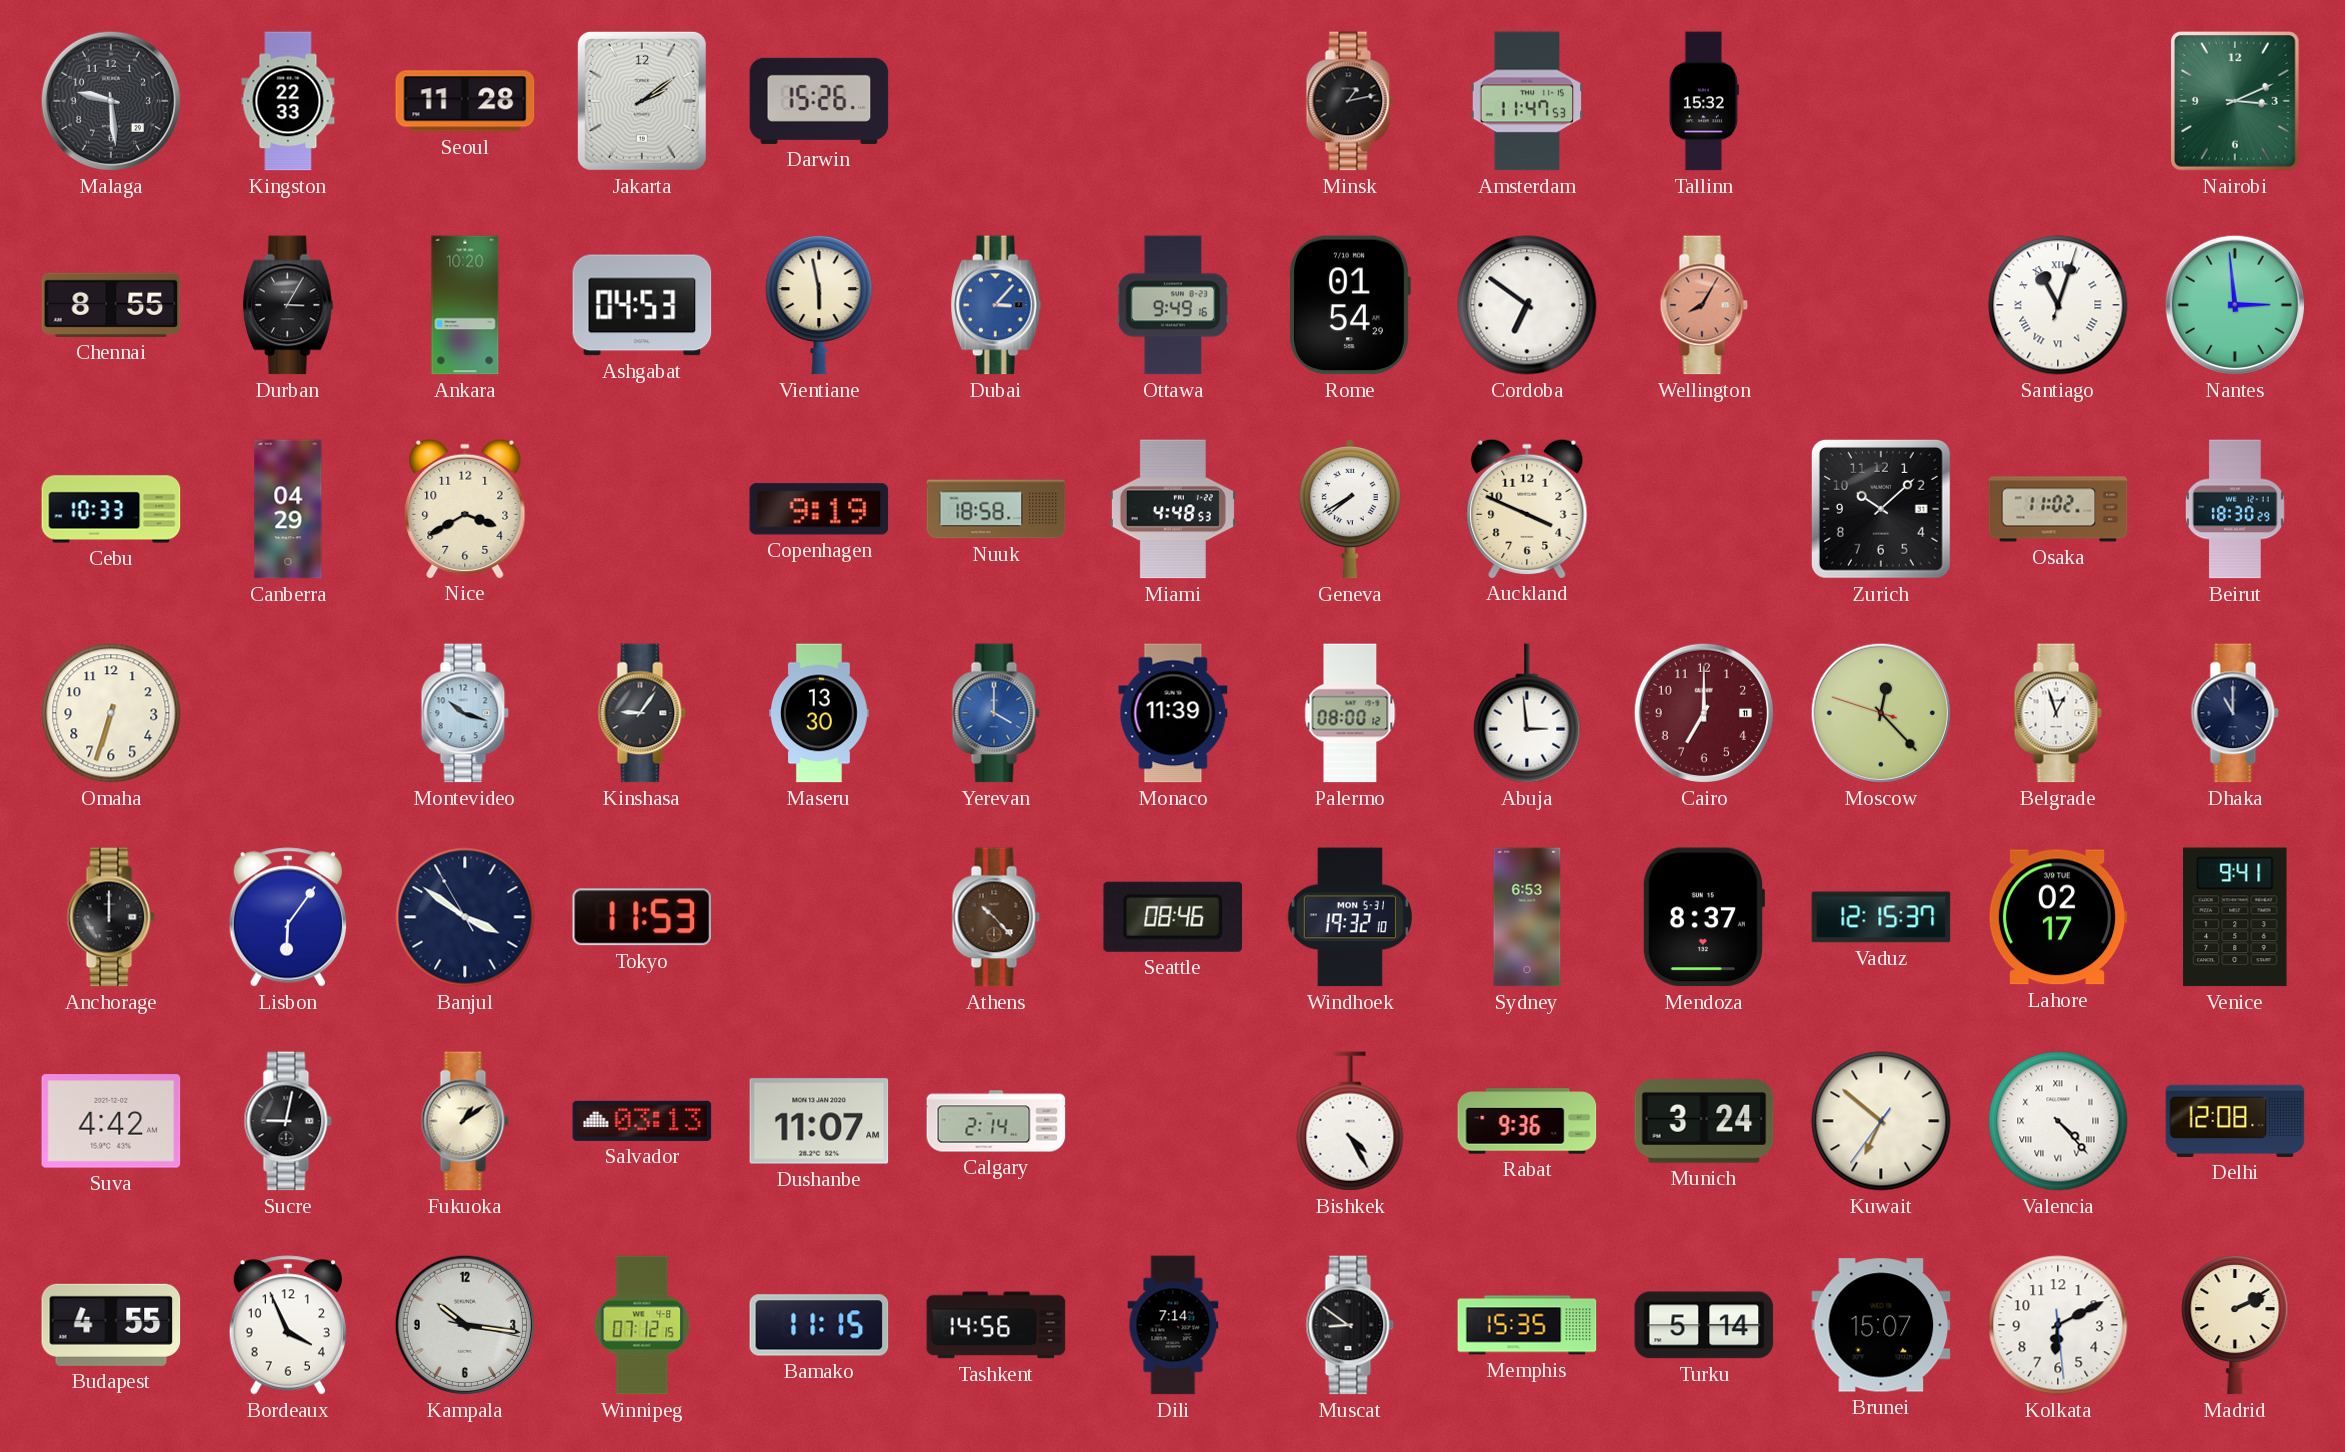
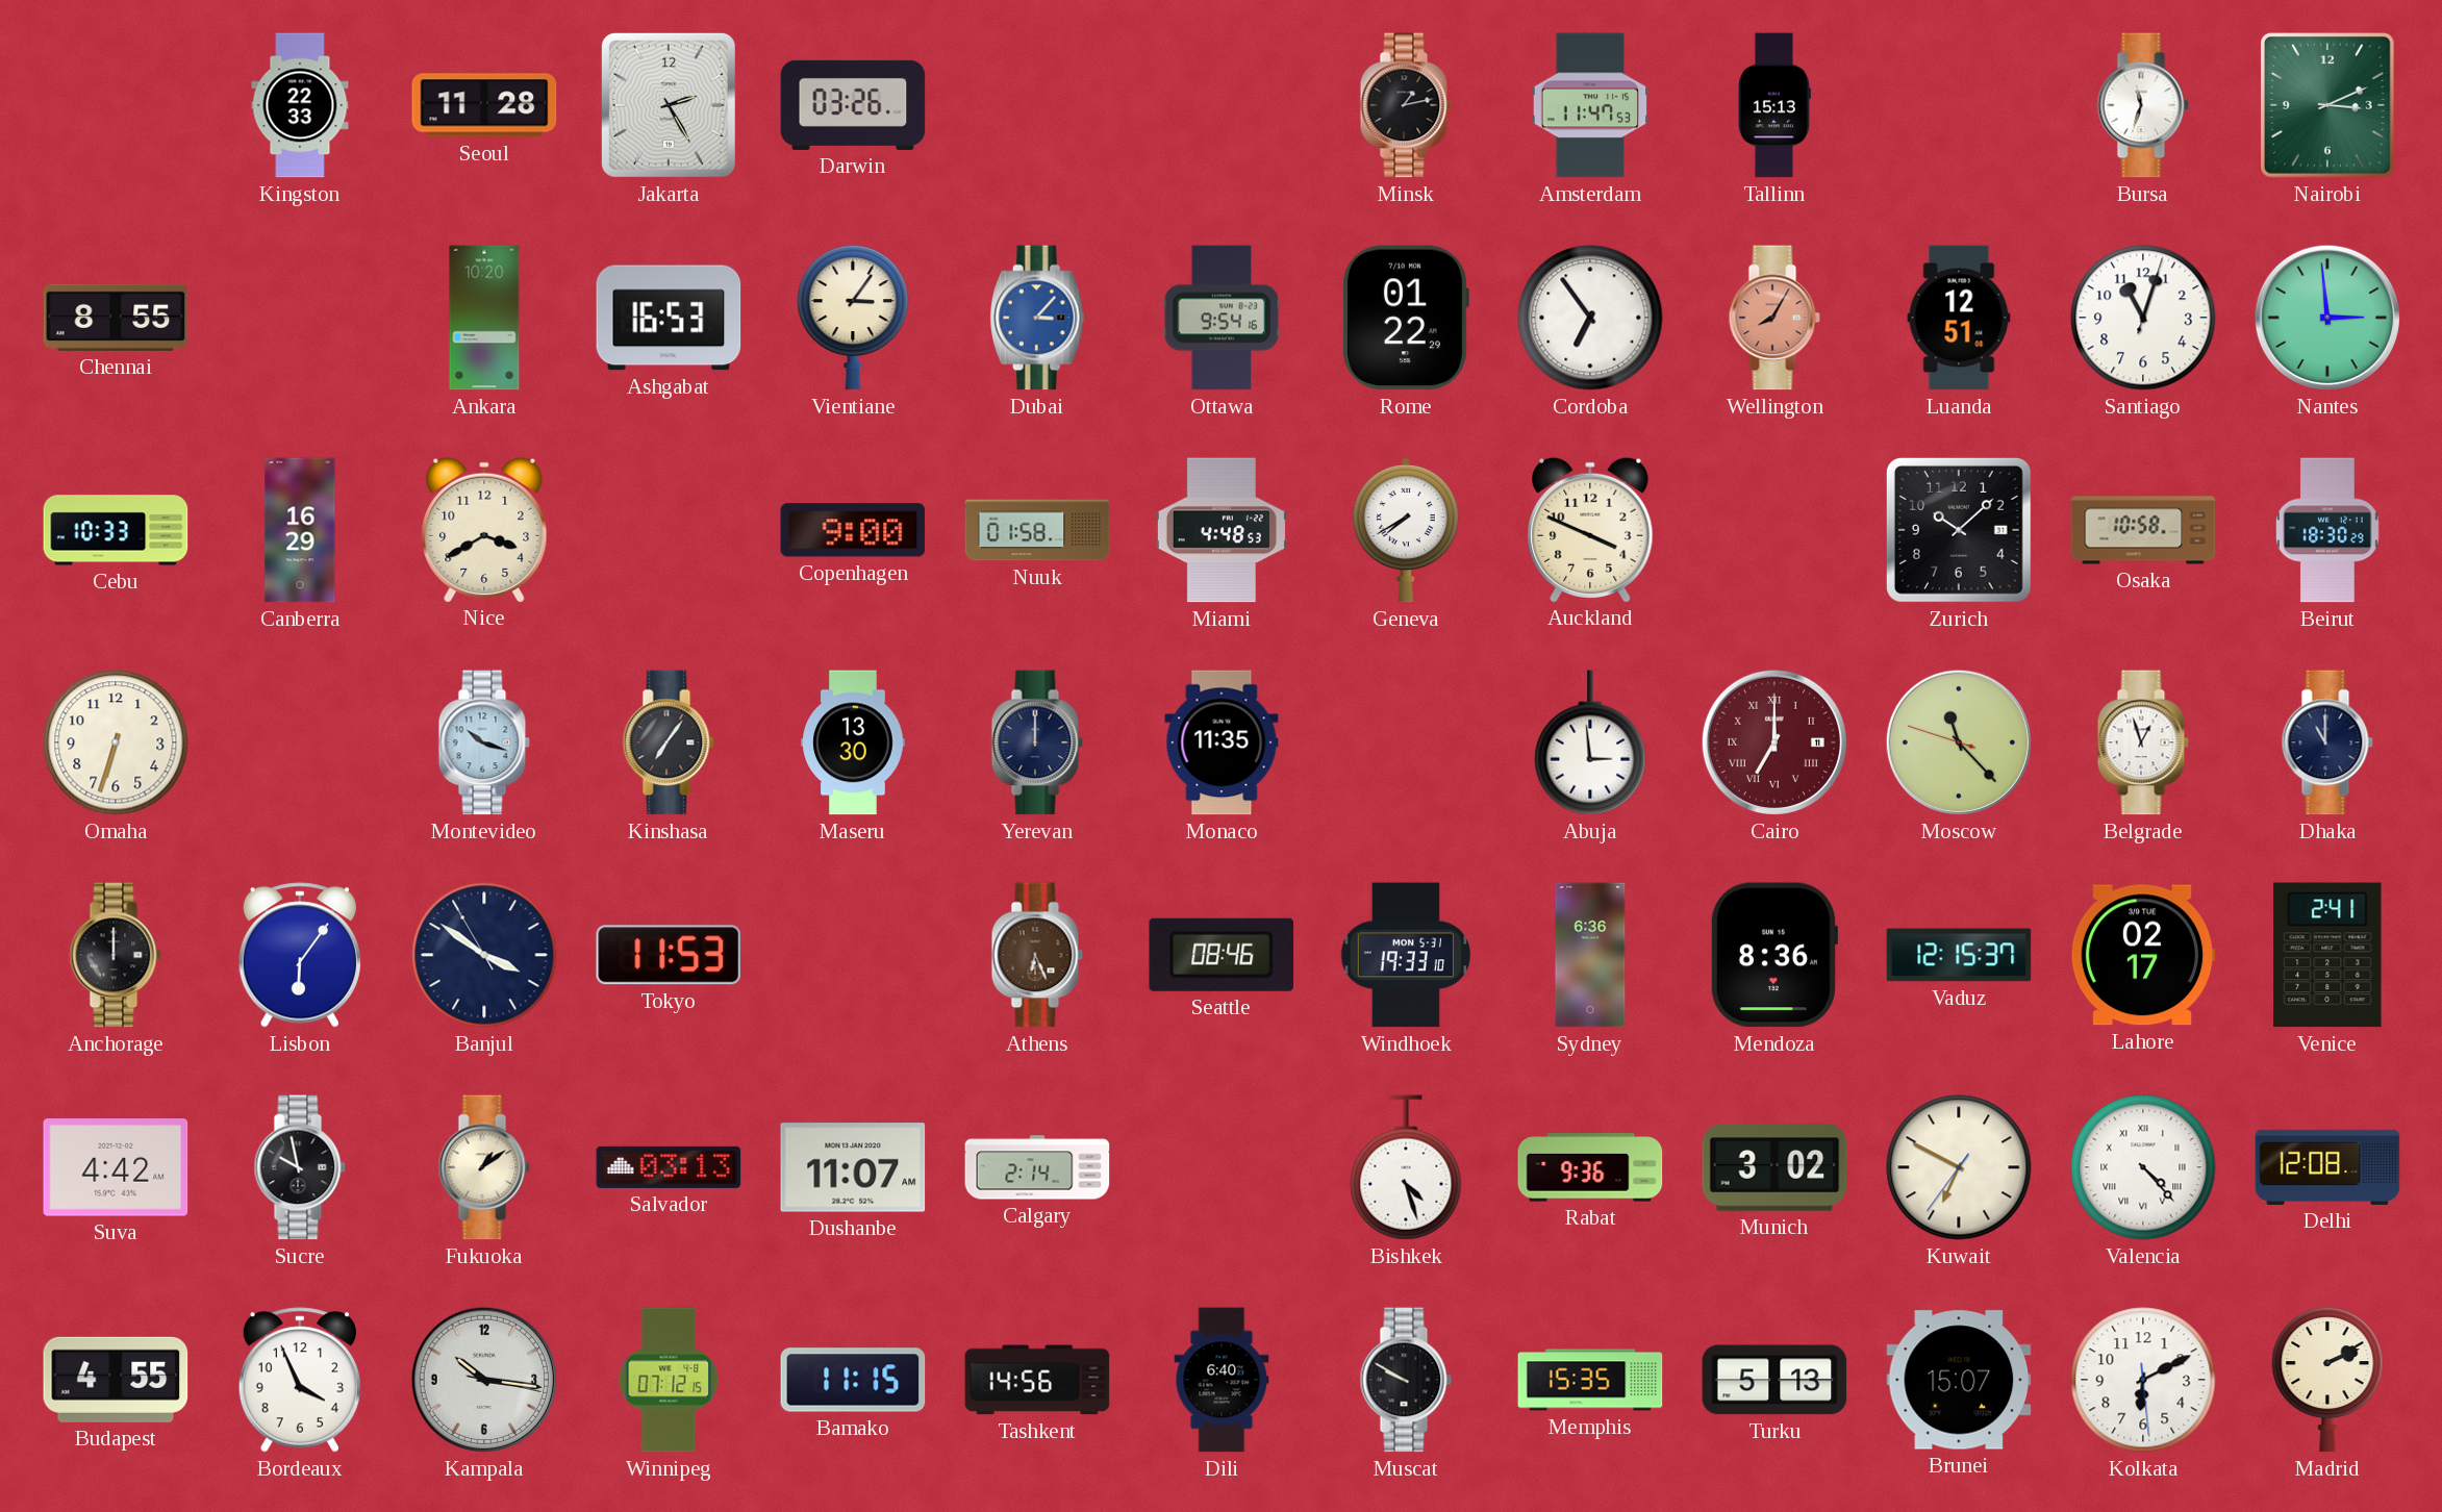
Malaga: 9:29 -> none (111, 101)
Jakarta: 2:09 -> 2:25 (669, 105)
Darwin: 15:26 -> 03:26 (853, 105)
Tallinn: 15:32 -> 15:13 (1774, 105)
Bursa: none -> 11:33 (2143, 105)
Durban: 3:05 -> none (288, 305)
Ashgabat: 04:53 -> 16:53 (669, 318)
Vientiane: 5:58 -> 3:06 (853, 318)
Ottawa: 9:49 -> 9:54 (1222, 318)
Rome: 01:54 -> 01:22 (1406, 318)
Cordoba: 6:51 -> 6:54 (1590, 318)
Luanda: none -> 12:51 (1959, 318)
Santiago numerals: Roman -> Arabic (2143, 318)
Canberra: 04:29 -> 16:29 (300, 530)
Copenhagen: 9:19 -> 9:00 (853, 530)
Nuuk: 18:58 -> 01:58 (1037, 530)
Osaka: 11:02 -> 10:58 (2143, 530)
Kinshasa: 9:06 -> 7:06 (669, 742)
Yerevan: 4:00 -> 12:00 (1037, 742)
Yerevan dial: blue -> navy (1037, 742)
Monaco: 11:39 -> 11:35 (1222, 742)
Palermo: 08:00 -> none (1350, 713)
Cairo numerals: Arabic -> Roman (1774, 742)
Moscow: 12:22 -> 11:22 (1959, 742)
Athens: 10:23 -> 6:26 (1037, 955)
Windhoek: 19:32 -> 19:33 (1405, 955)
Sydney: 6:53 -> 6:36 (1590, 955)
Mendoza: 8:37 -> 8:36 (1773, 955)
Venice: 9:41 -> 2:41 (2327, 955)
Sucre: 9:02 -> 9:58 (300, 1167)
Bishkek: 4:25 -> 4:27 (1406, 1167)
Munich: 3:24 -> 3:02 (1774, 1167)
Kuwait: 6:51 -> 6:49 (1959, 1167)
Dili: 7:14 -> 6:40 (1222, 1380)
Muscat: 8:51 -> 9:50 (1406, 1380)
Turku: 5:14 -> 5:13 (1774, 1380)
